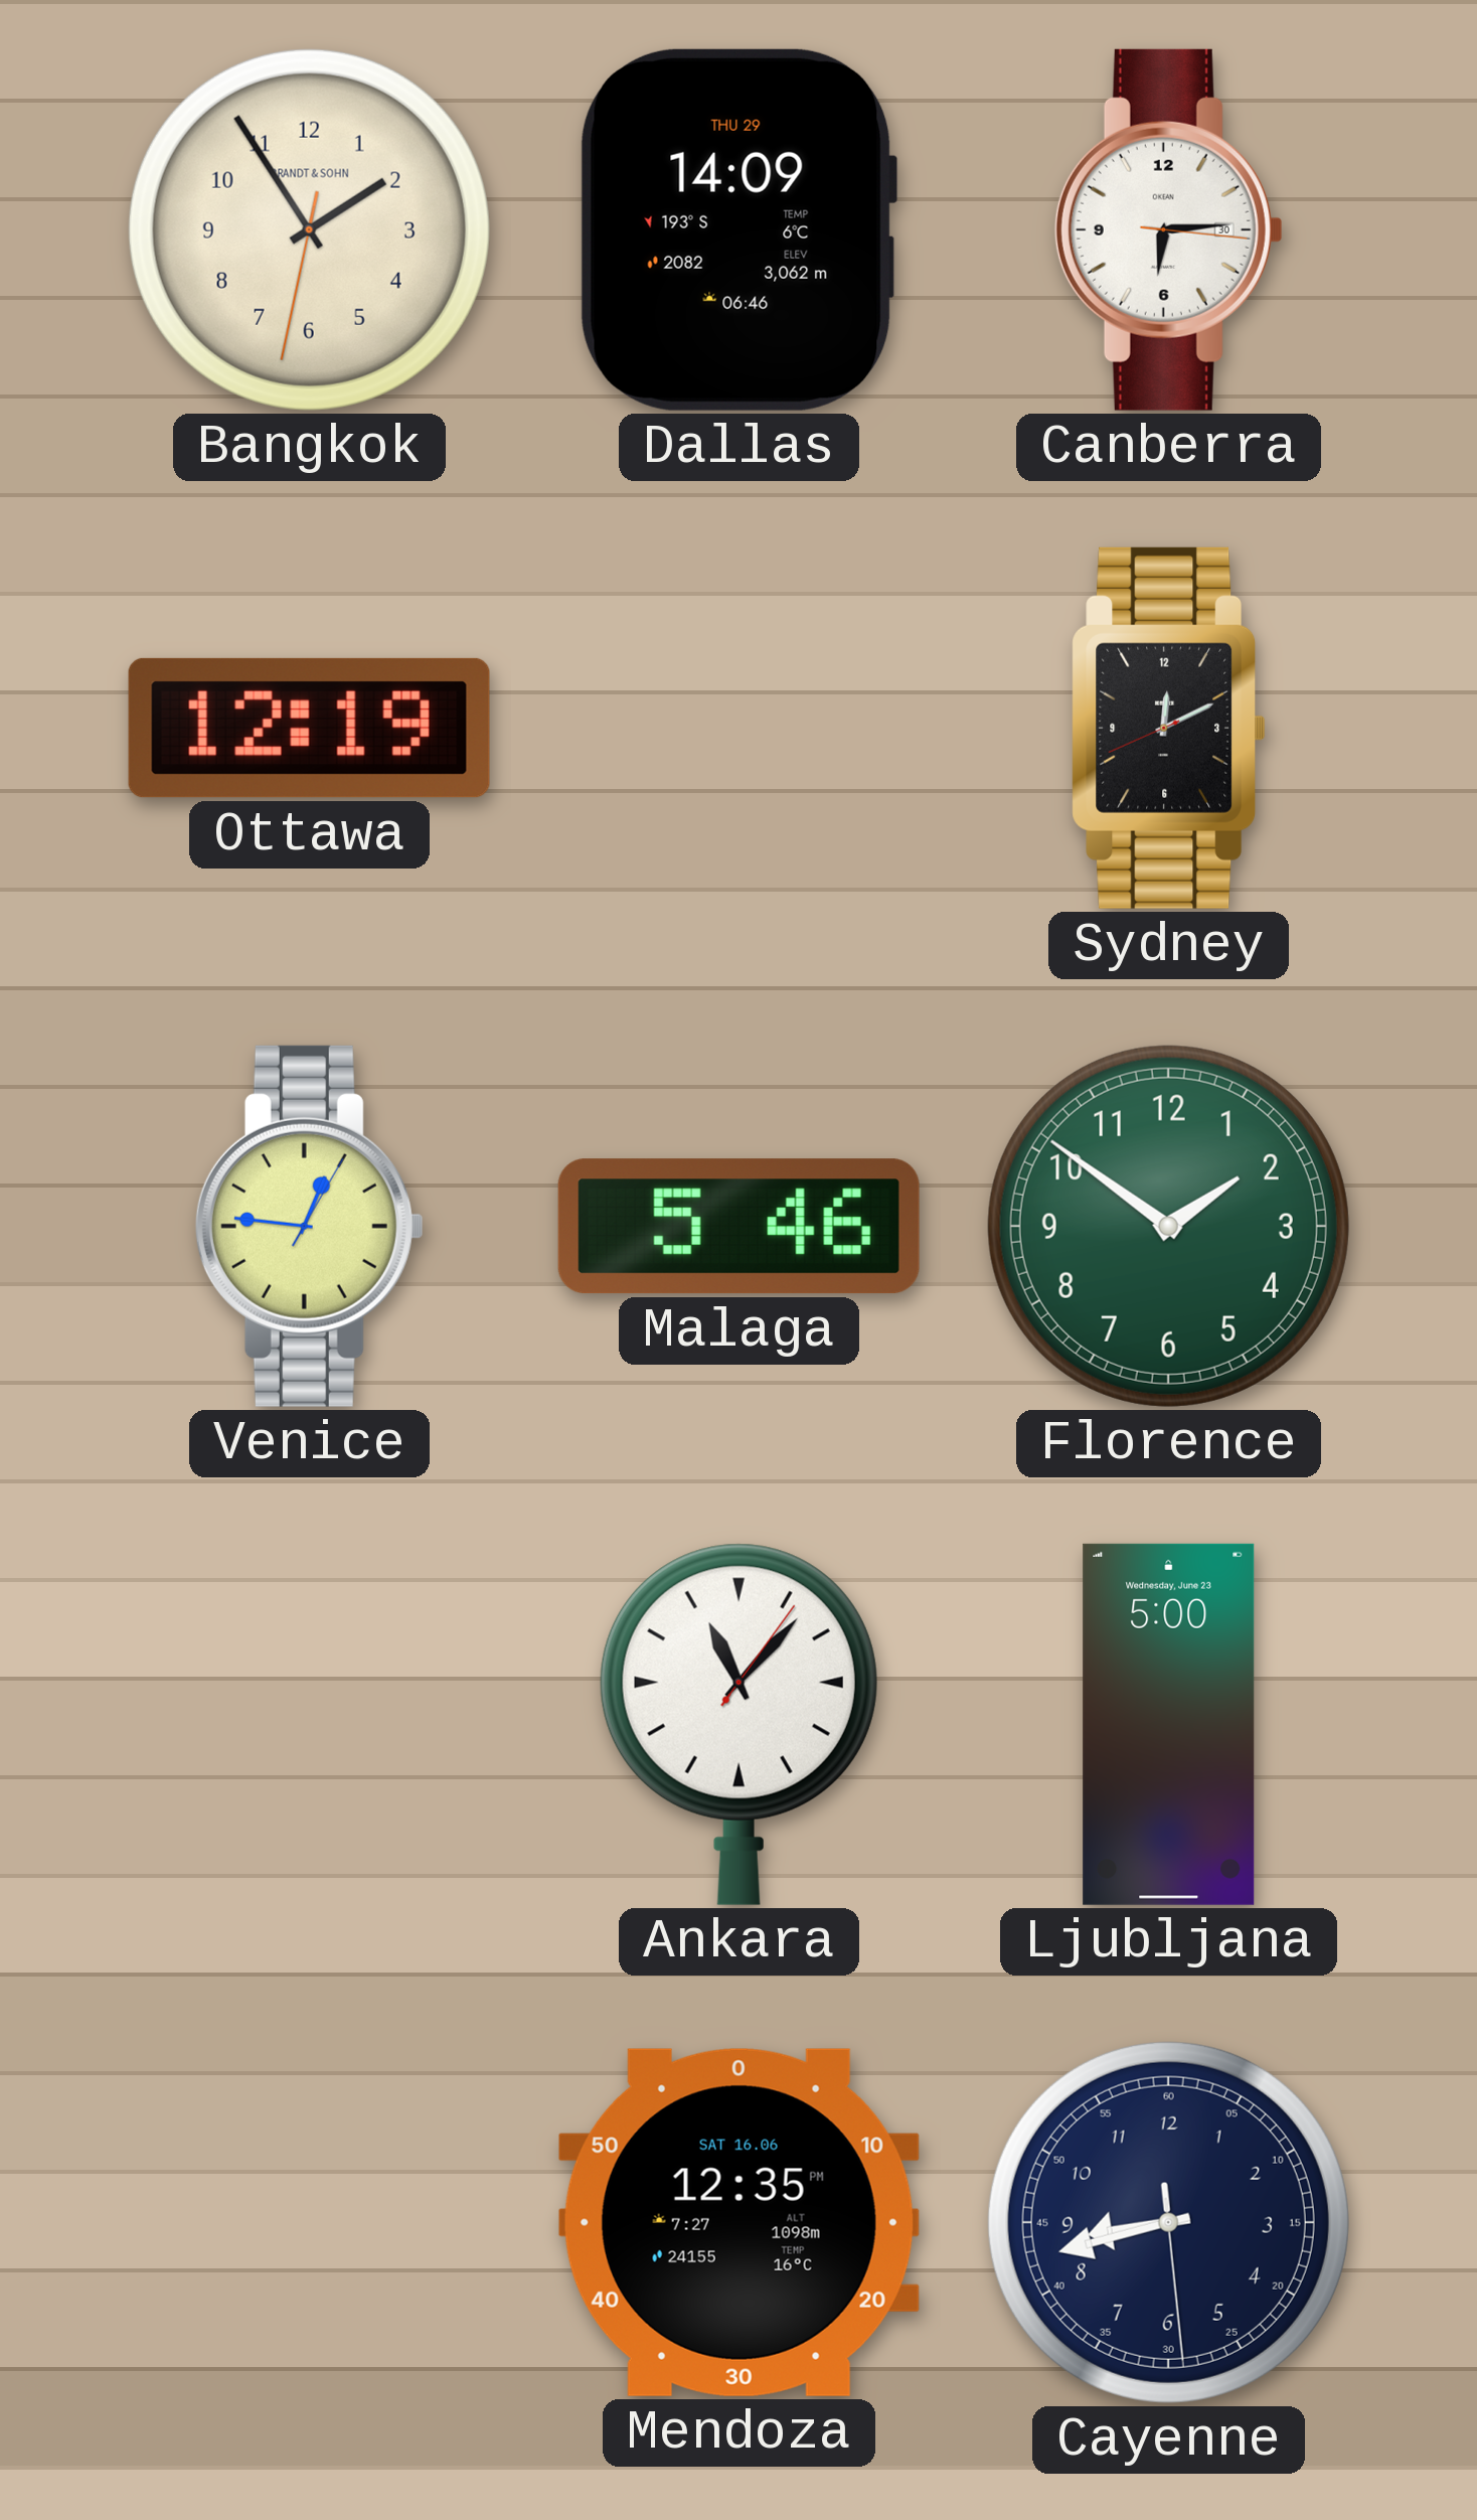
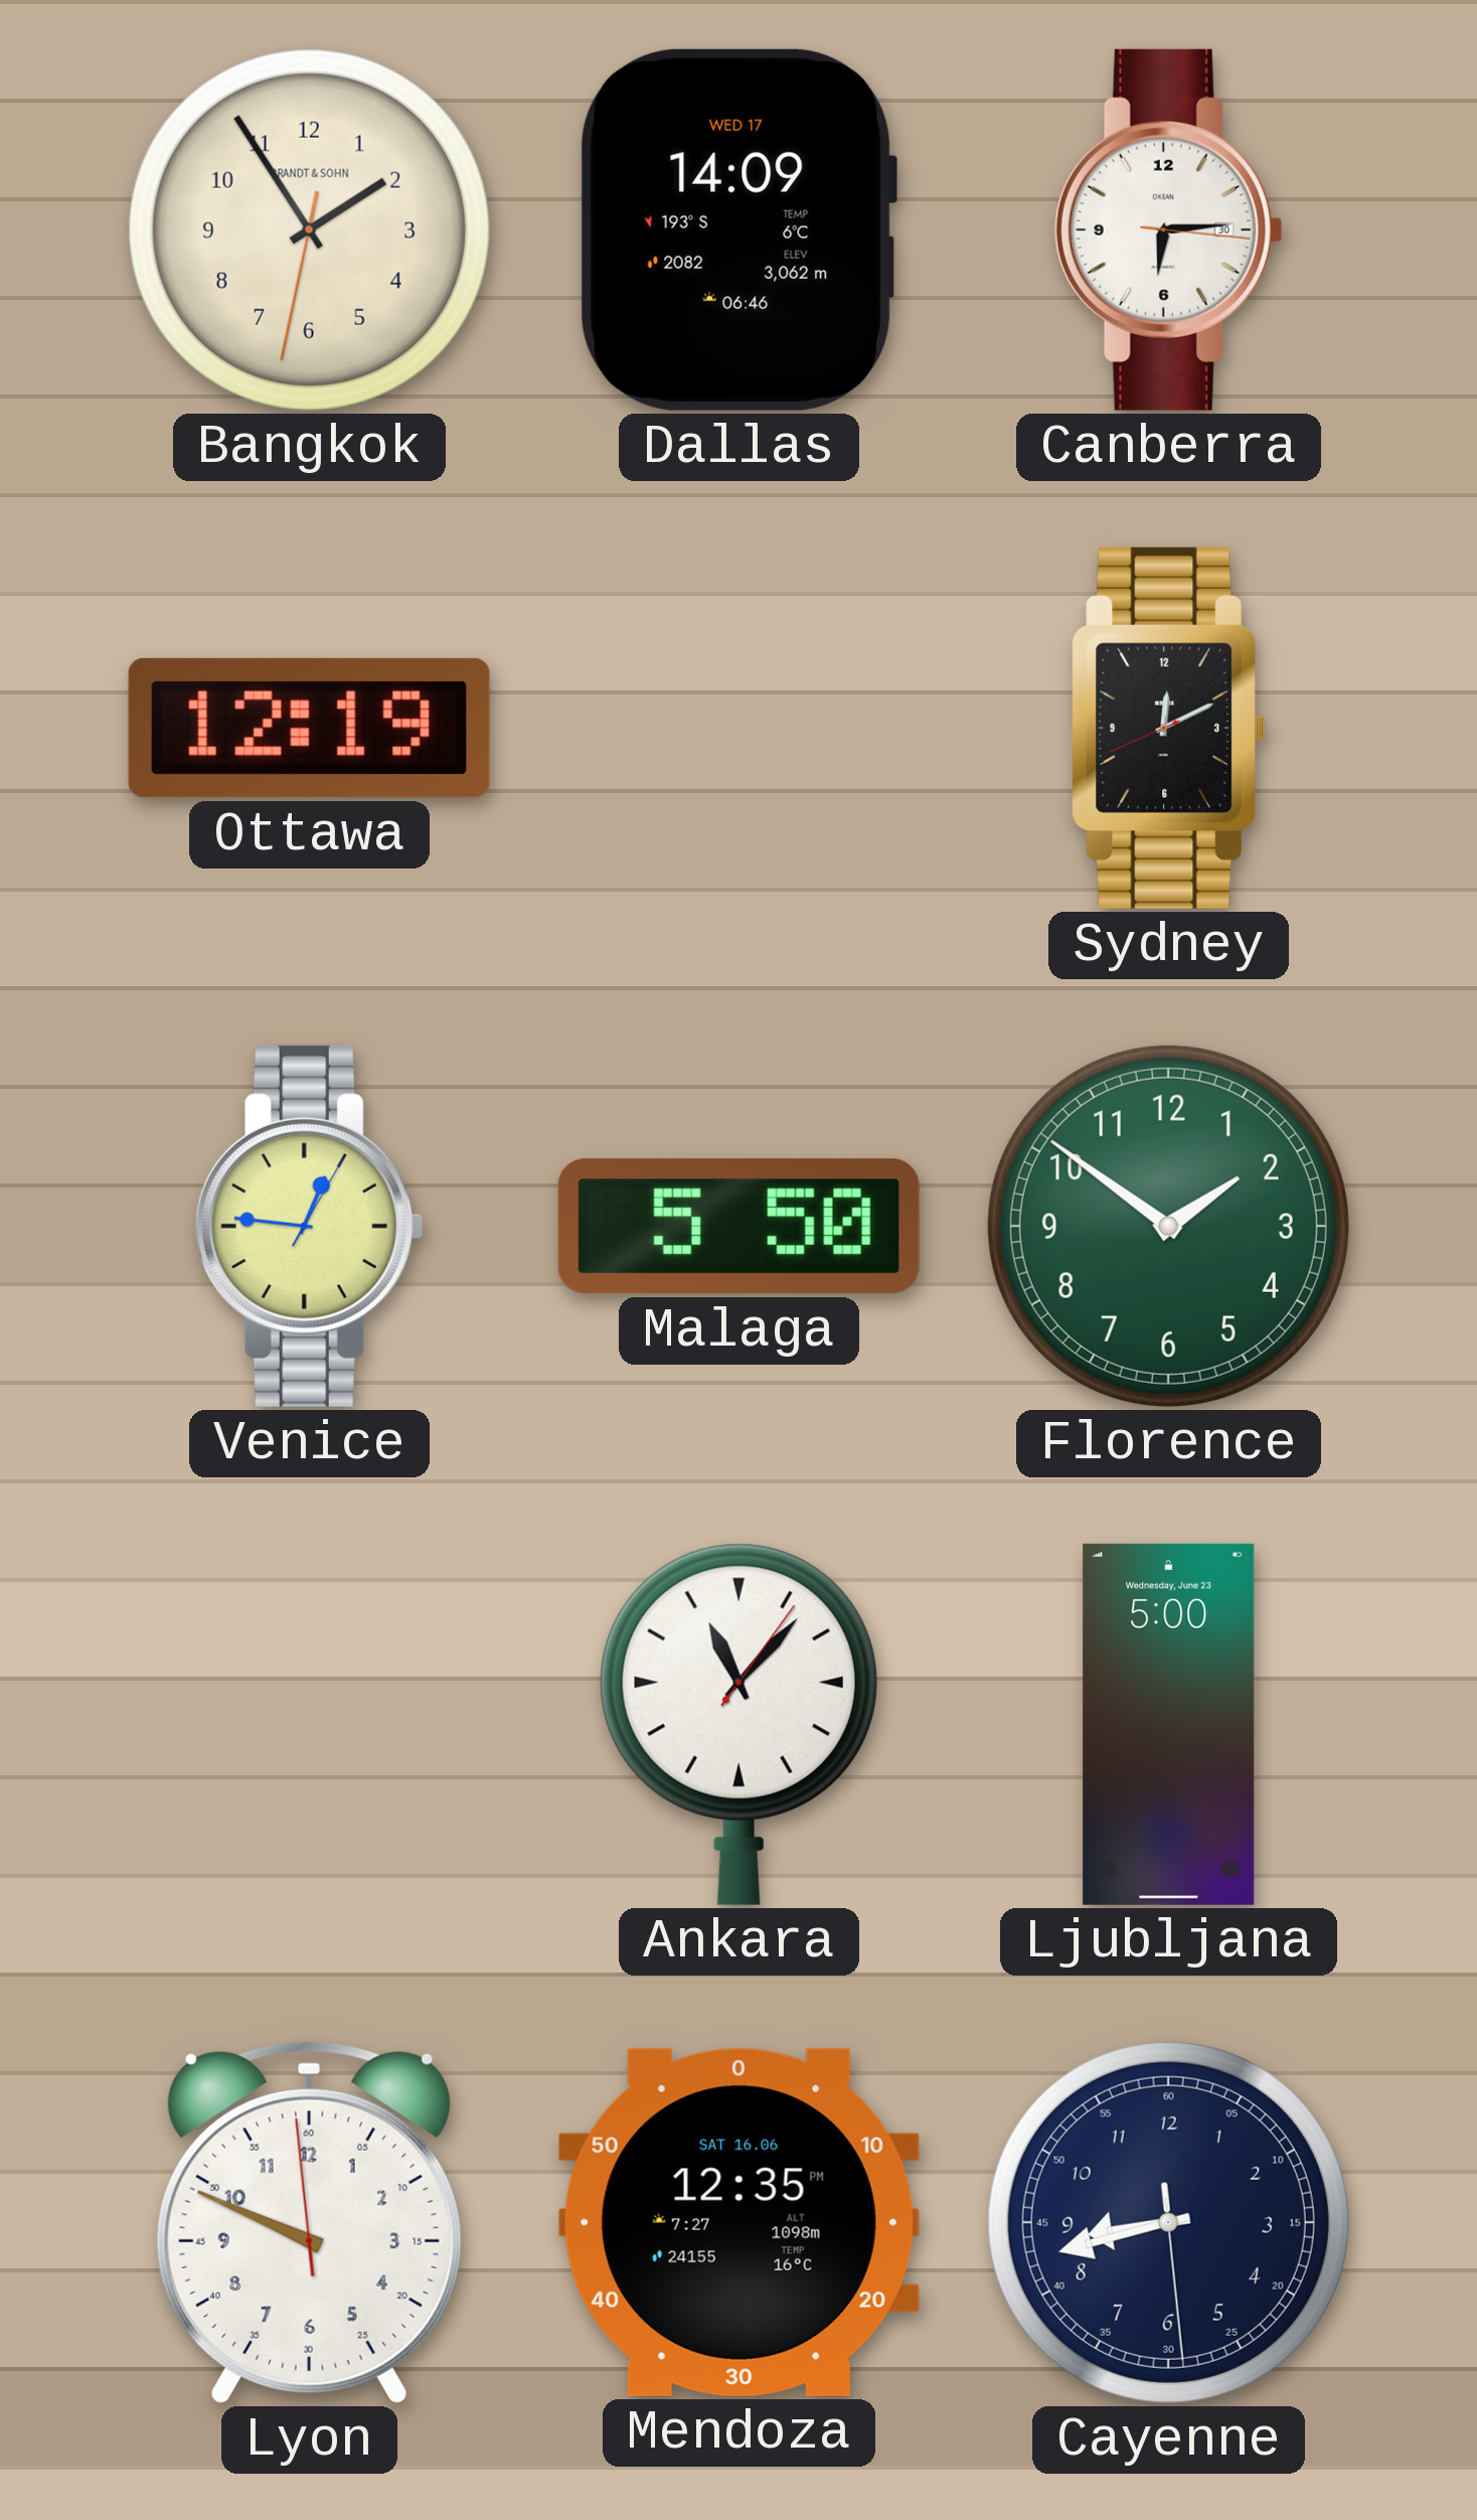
Dallas date: THU 29 -> WED 17 (738, 229)
Malaga: 5:46 -> 5:50 (738, 1227)
Lyon: none -> 9:48 (309, 2222)
